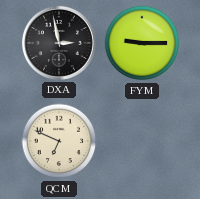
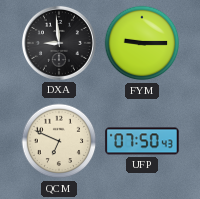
DXA: 2:58 -> 8:59 (59, 43)
UFP: none -> 07:50 (142, 141)
